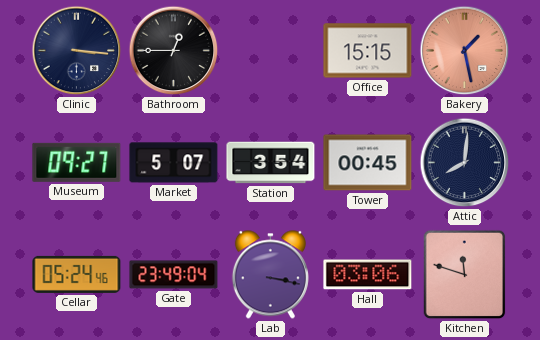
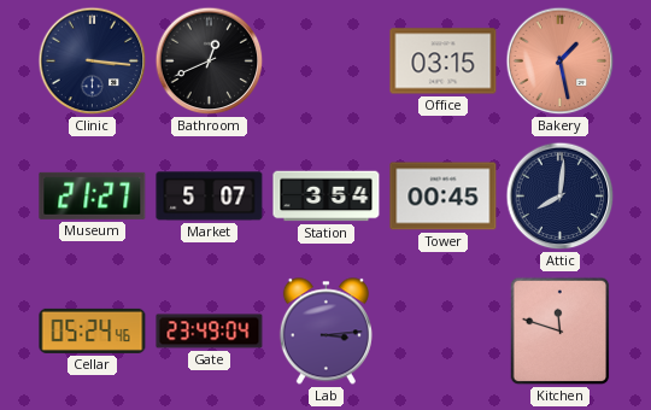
Bathroom: 12:45 -> 12:41 (210, 61)
Office: 15:15 -> 03:15 (444, 61)
Museum: 09:27 -> 21:27 (93, 195)
Lab: 3:17 -> 3:14 (325, 332)
Hall: 03:06 -> none (368, 275)
